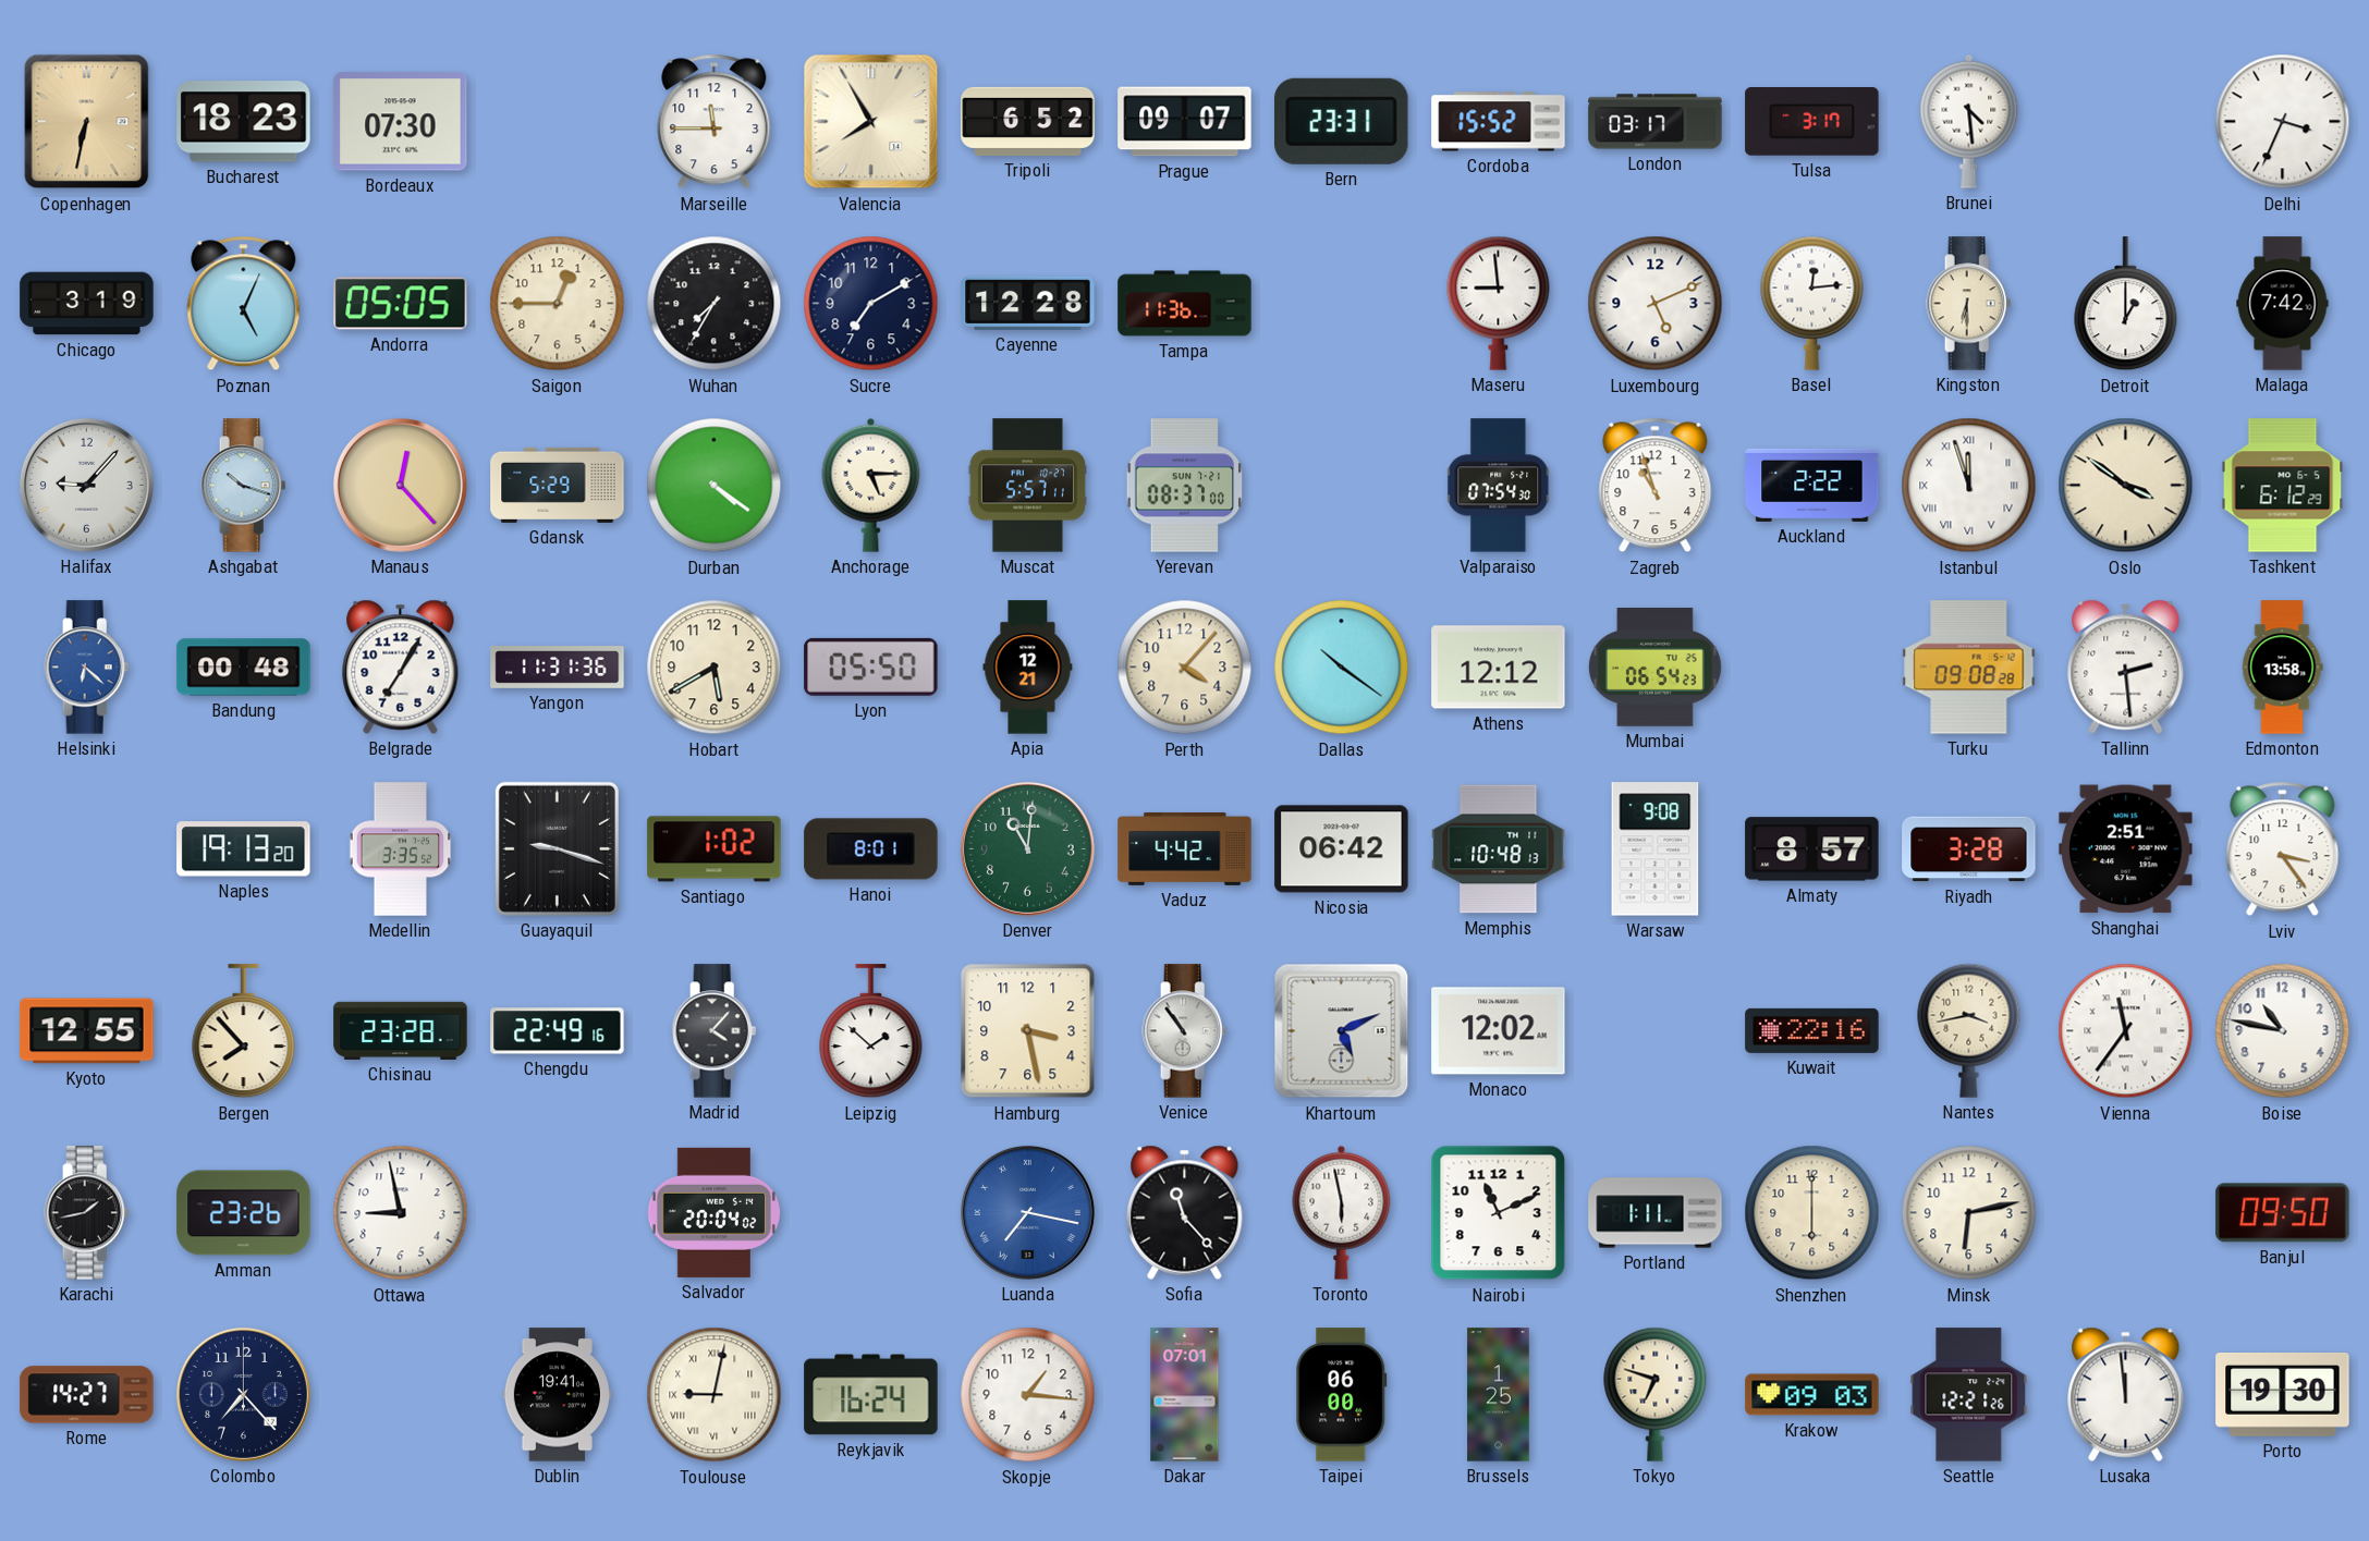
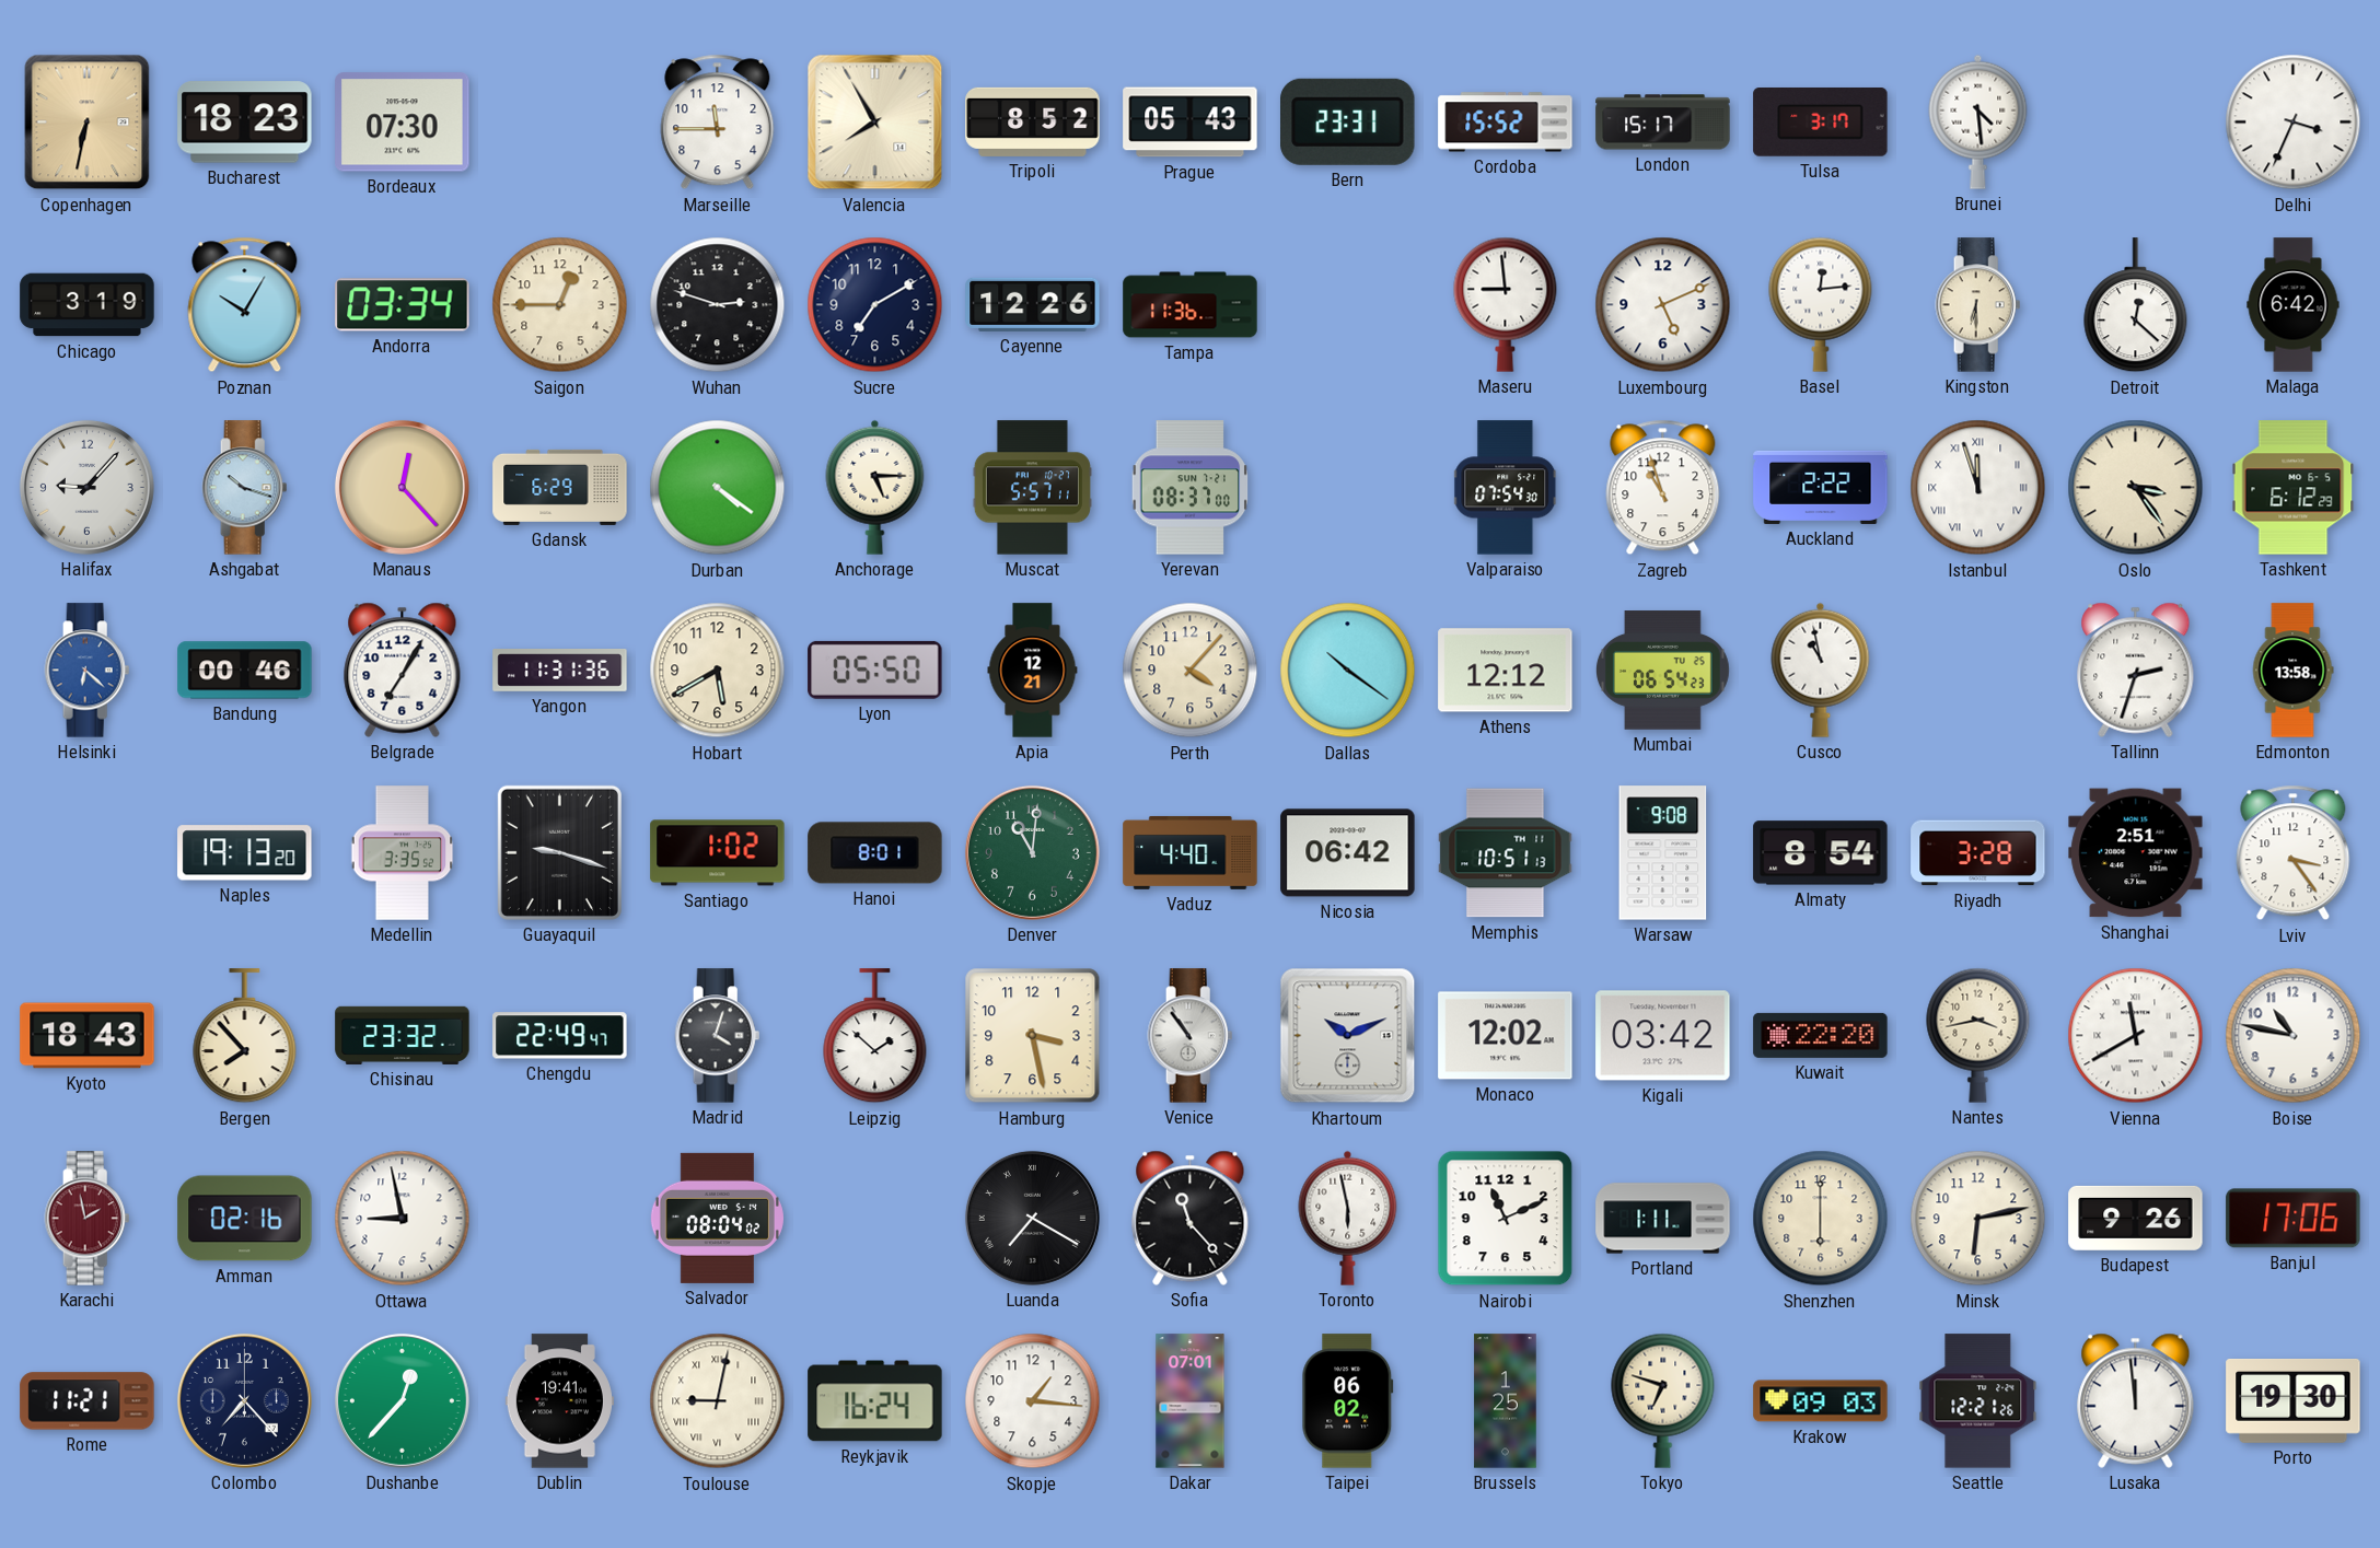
Tripoli: 6:52 -> 8:52 (1033, 121)
Prague: 09:07 -> 05:43 (1191, 123)
London: 03:17 -> 15:17 (1663, 123)
Poznan: 5:04 -> 10:05 (245, 305)
Andorra: 05:05 -> 03:34 (403, 305)
Wuhan: 7:35 -> 2:48 (718, 305)
Cayenne: 12:28 -> 12:26 (1033, 304)
Detroit: 1:00 -> 12:22 (2136, 305)
Malaga: 7:42 -> 6:42 (2294, 305)
Gdansk: 5:29 -> 6:29 (560, 487)
Oslo: 3:51 -> 3:24 (2136, 488)
Bandung: 00:48 -> 00:46 (245, 671)
Cusco: none -> 10:58 (1821, 670)
Turku: 09:08 -> none (1969, 668)
Tallinn: 2:29 -> 2:33 (2136, 670)
Vaduz: 4:42 -> 4:40 (1191, 852)
Memphis: 10:48 -> 10:51 (1506, 853)
Almaty: 8:57 -> 8:54 (1821, 853)
Kyoto: 12:55 -> 18:43 (88, 1036)
Chisinau: 23:28 -> 23:32 (403, 1035)
Chengdu: 22:49:16 -> 22:49:47 (560, 1036)
Madrid: 4:07 -> 4:03 (718, 1036)
Khartoum: 5:11 -> 10:11 (1348, 1036)
Kigali: none -> 03:42 (1663, 1036)
Kuwait: 22:16 -> 22:20 (1821, 1035)
Vienna: 11:36 -> 11:40 (2136, 1036)
Karachi: 1:43 -> 1:58 (88, 1219)
Karachi dial: black -> burgundy (88, 1219)
Amman: 23:26 -> 02:16 (245, 1219)
Salvador: 20:04 -> 08:04 (717, 1218)
Luanda: 7:17 -> 7:20 (1032, 1218)
Luanda dial: blue -> black (1032, 1218)
Budapest: none -> 9:26 (2136, 1218)
Banjul: 09:50 -> 17:06 (2294, 1219)
Rome: 14:27 -> 11:21 (88, 1401)
Dushanbe: none -> 12:37 (402, 1400)
Taipei: 06:00 -> 06:02 (1348, 1401)
